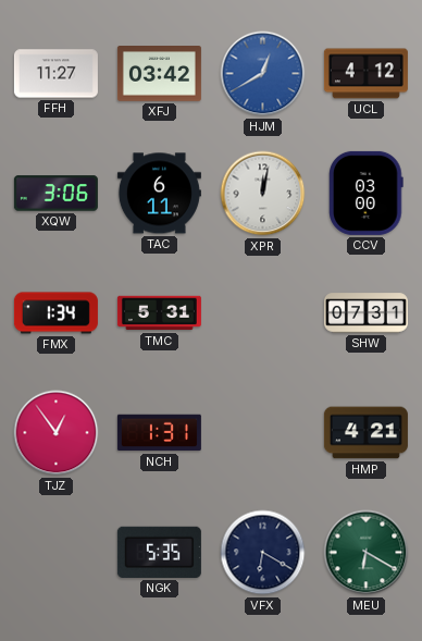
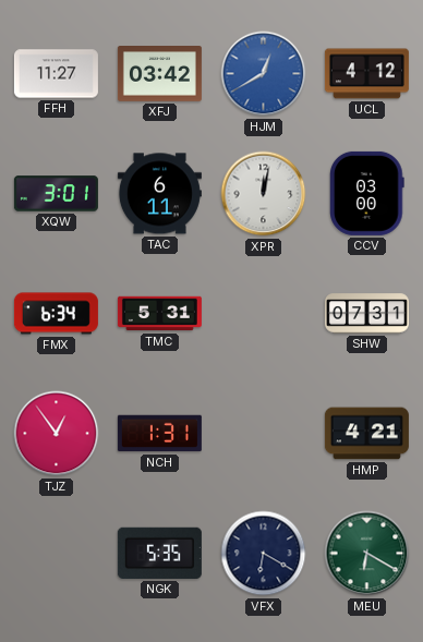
XQW: 3:06 -> 3:01 (56, 194)
FMX: 1:34 -> 6:34 (56, 314)
